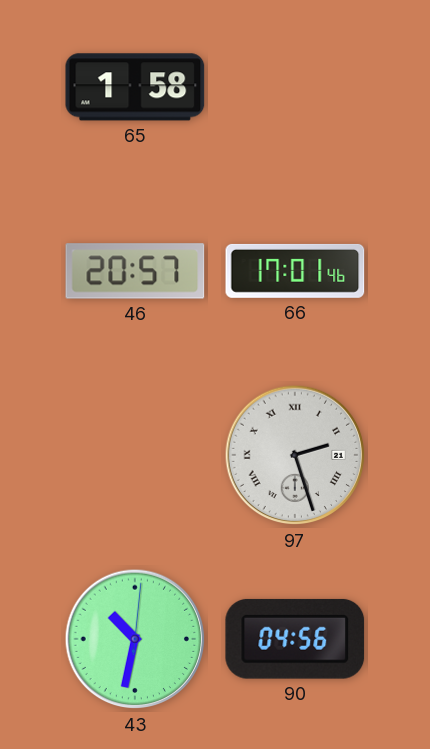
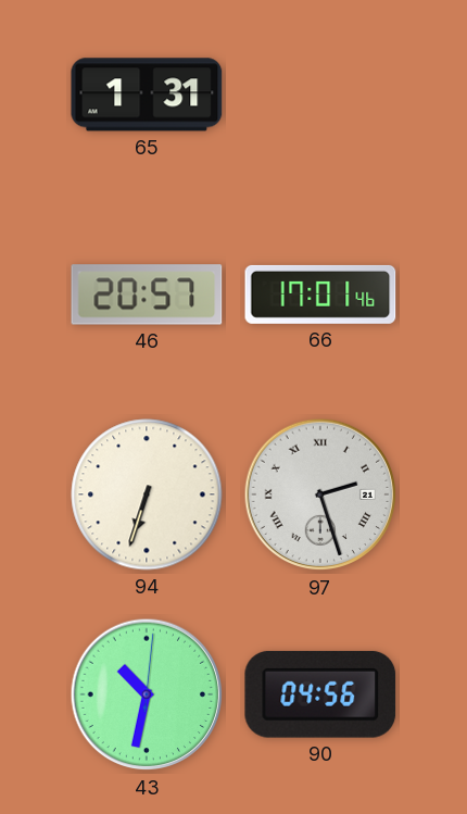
65: 1:58 -> 1:31 (147, 95)
94: none -> 6:33 (147, 494)
